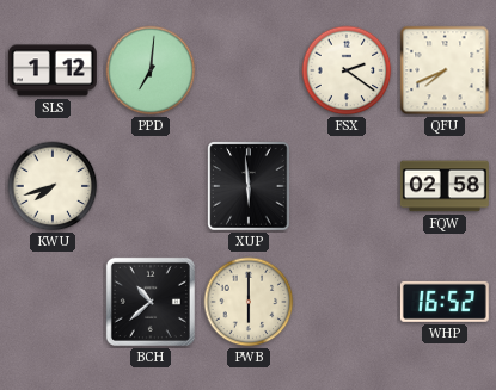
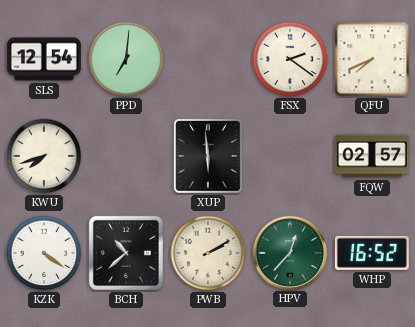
SLS: 1:12 -> 12:54 (44, 59)
FQW: 02:58 -> 02:57 (372, 156)
KZK: none -> 4:21 (44, 253)
PWB: 6:00 -> 2:10 (208, 253)
HPV: none -> 12:37 (289, 252)
